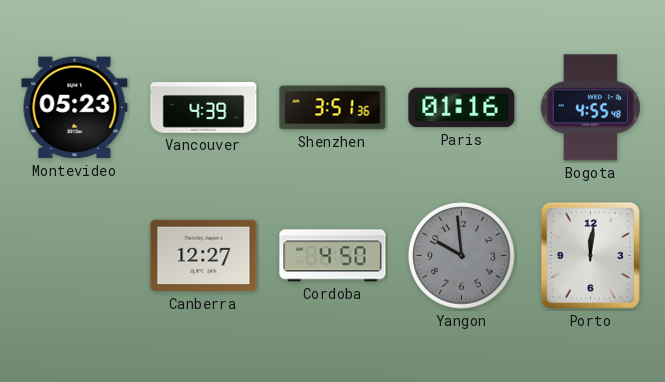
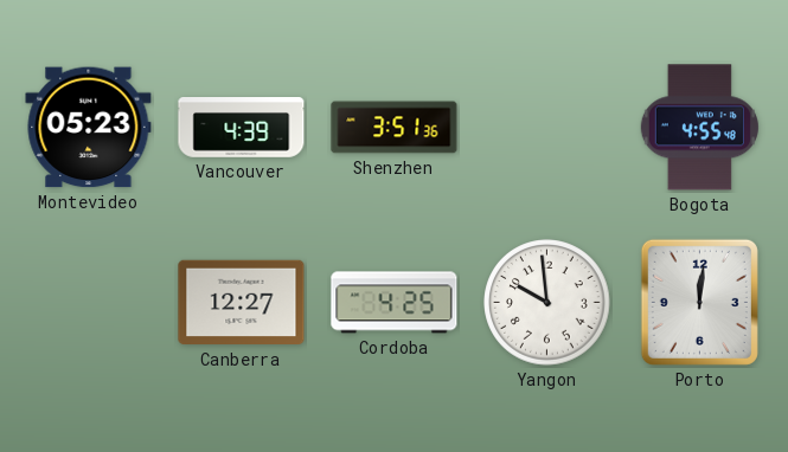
Paris: 01:16 -> none (462, 108)
Cordoba: 4:50 -> 4:25 (395, 303)
Yangon dial: grey -> white (547, 303)
